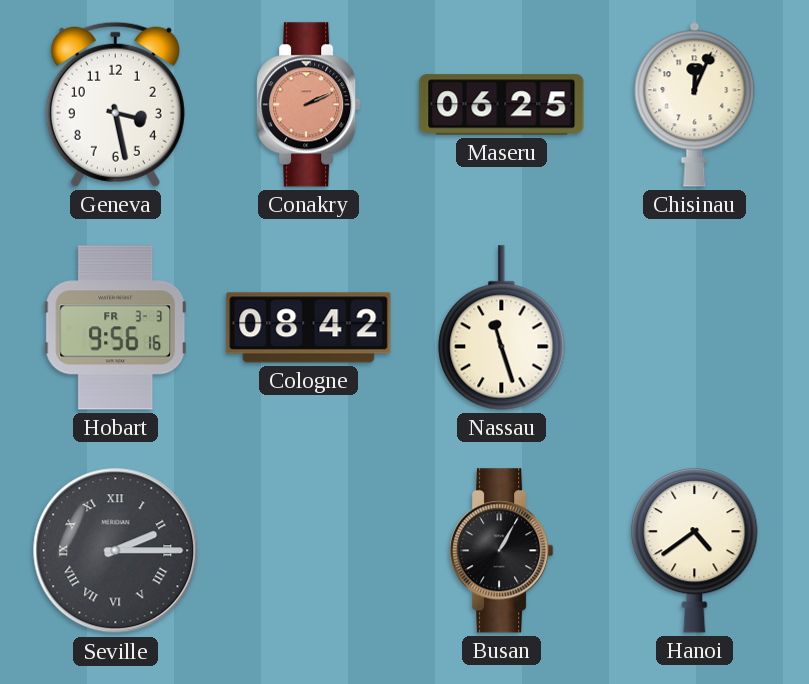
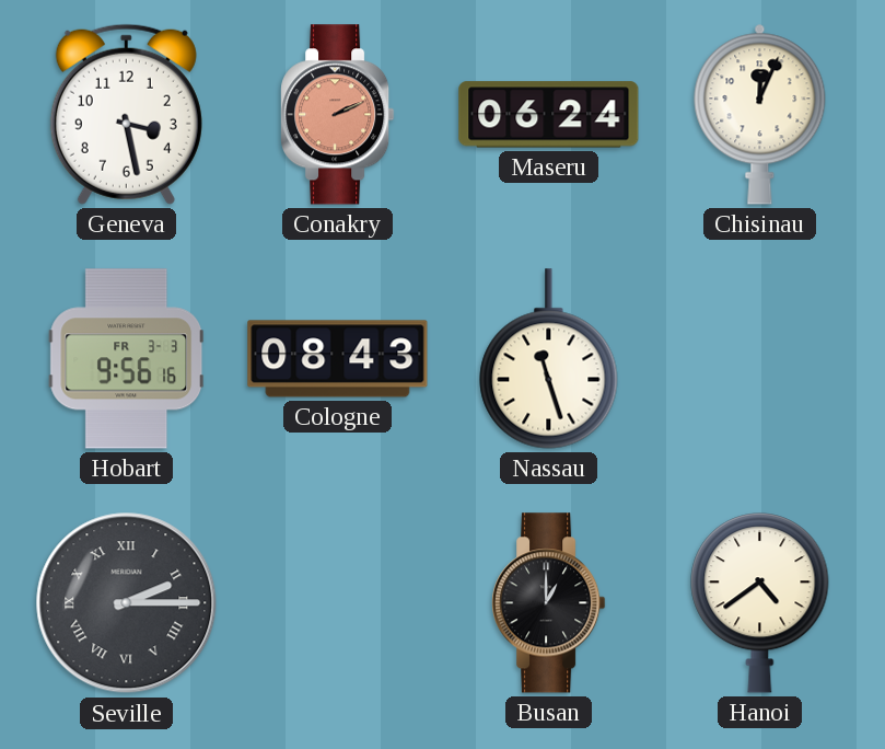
Maseru: 06:25 -> 06:24 (549, 115)
Cologne: 08:42 -> 08:43 (338, 359)
Busan: 1:05 -> 1:00 (549, 603)
